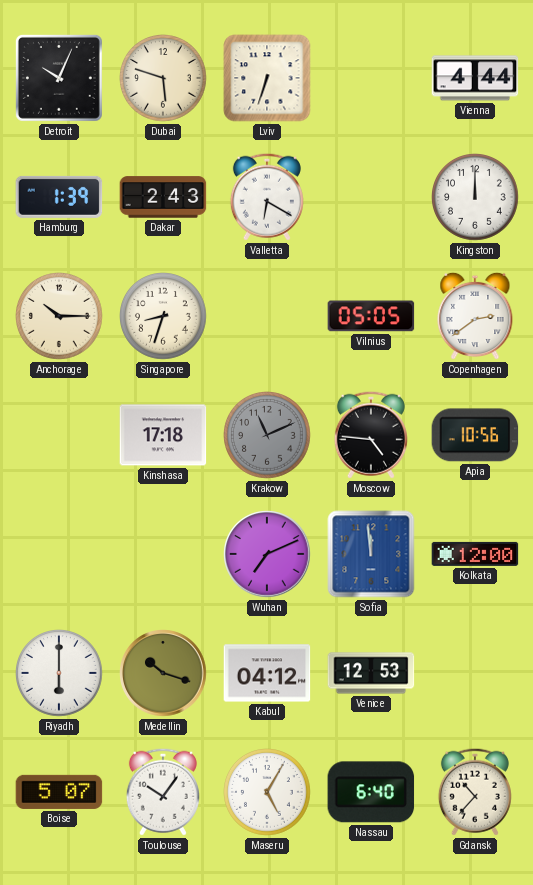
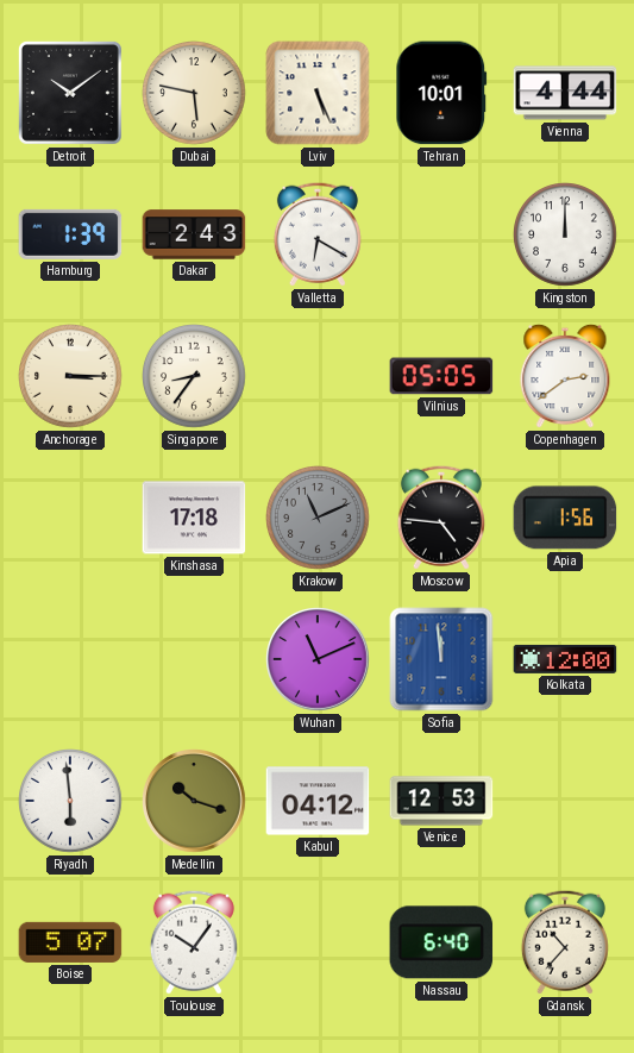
Detroit: 10:04 -> 10:09 (70, 93)
Dubai: 5:48 -> 5:47 (195, 94)
Lviv: 6:33 -> 5:26 (318, 93)
Tehran: none -> 10:01 (441, 93)
Anchorage: 10:15 -> 3:15 (71, 377)
Singapore: 8:33 -> 8:36 (195, 377)
Apia: 10:56 -> 1:56 (565, 518)
Wuhan: 7:11 -> 11:11 (318, 659)
Riyadh: 6:00 -> 5:59 (71, 802)
Maseru: 5:05 -> none (268, 793)
